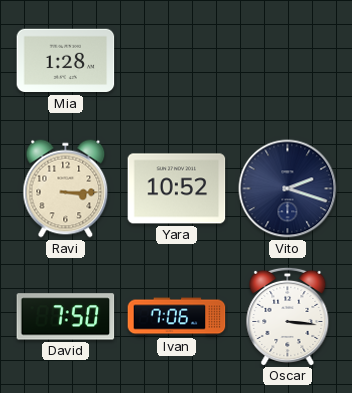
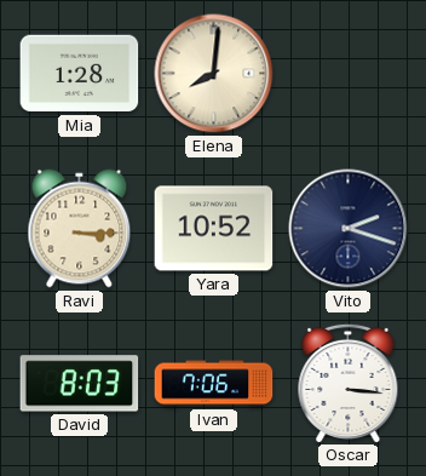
Elena: none -> 8:01 (214, 74)
David: 7:50 -> 8:03 (80, 384)
